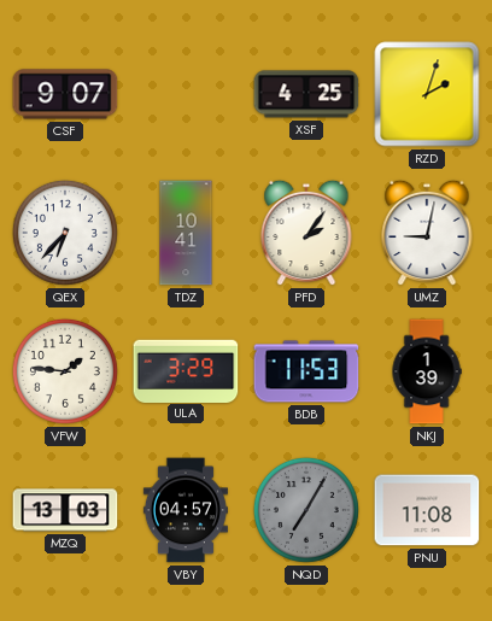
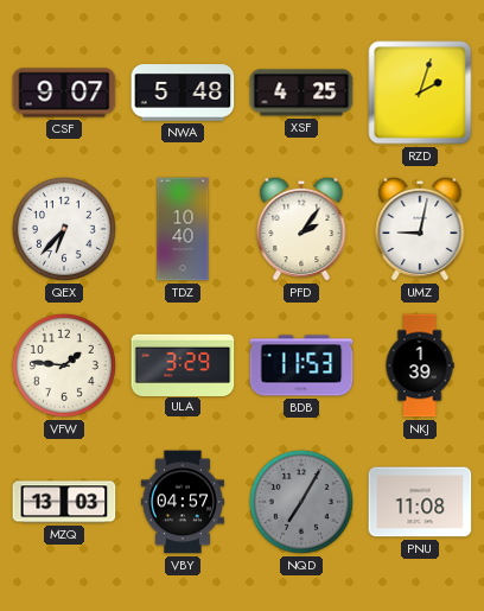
NWA: none -> 5:48 (183, 93)
TDZ: 10:41 -> 10:40 (183, 229)
